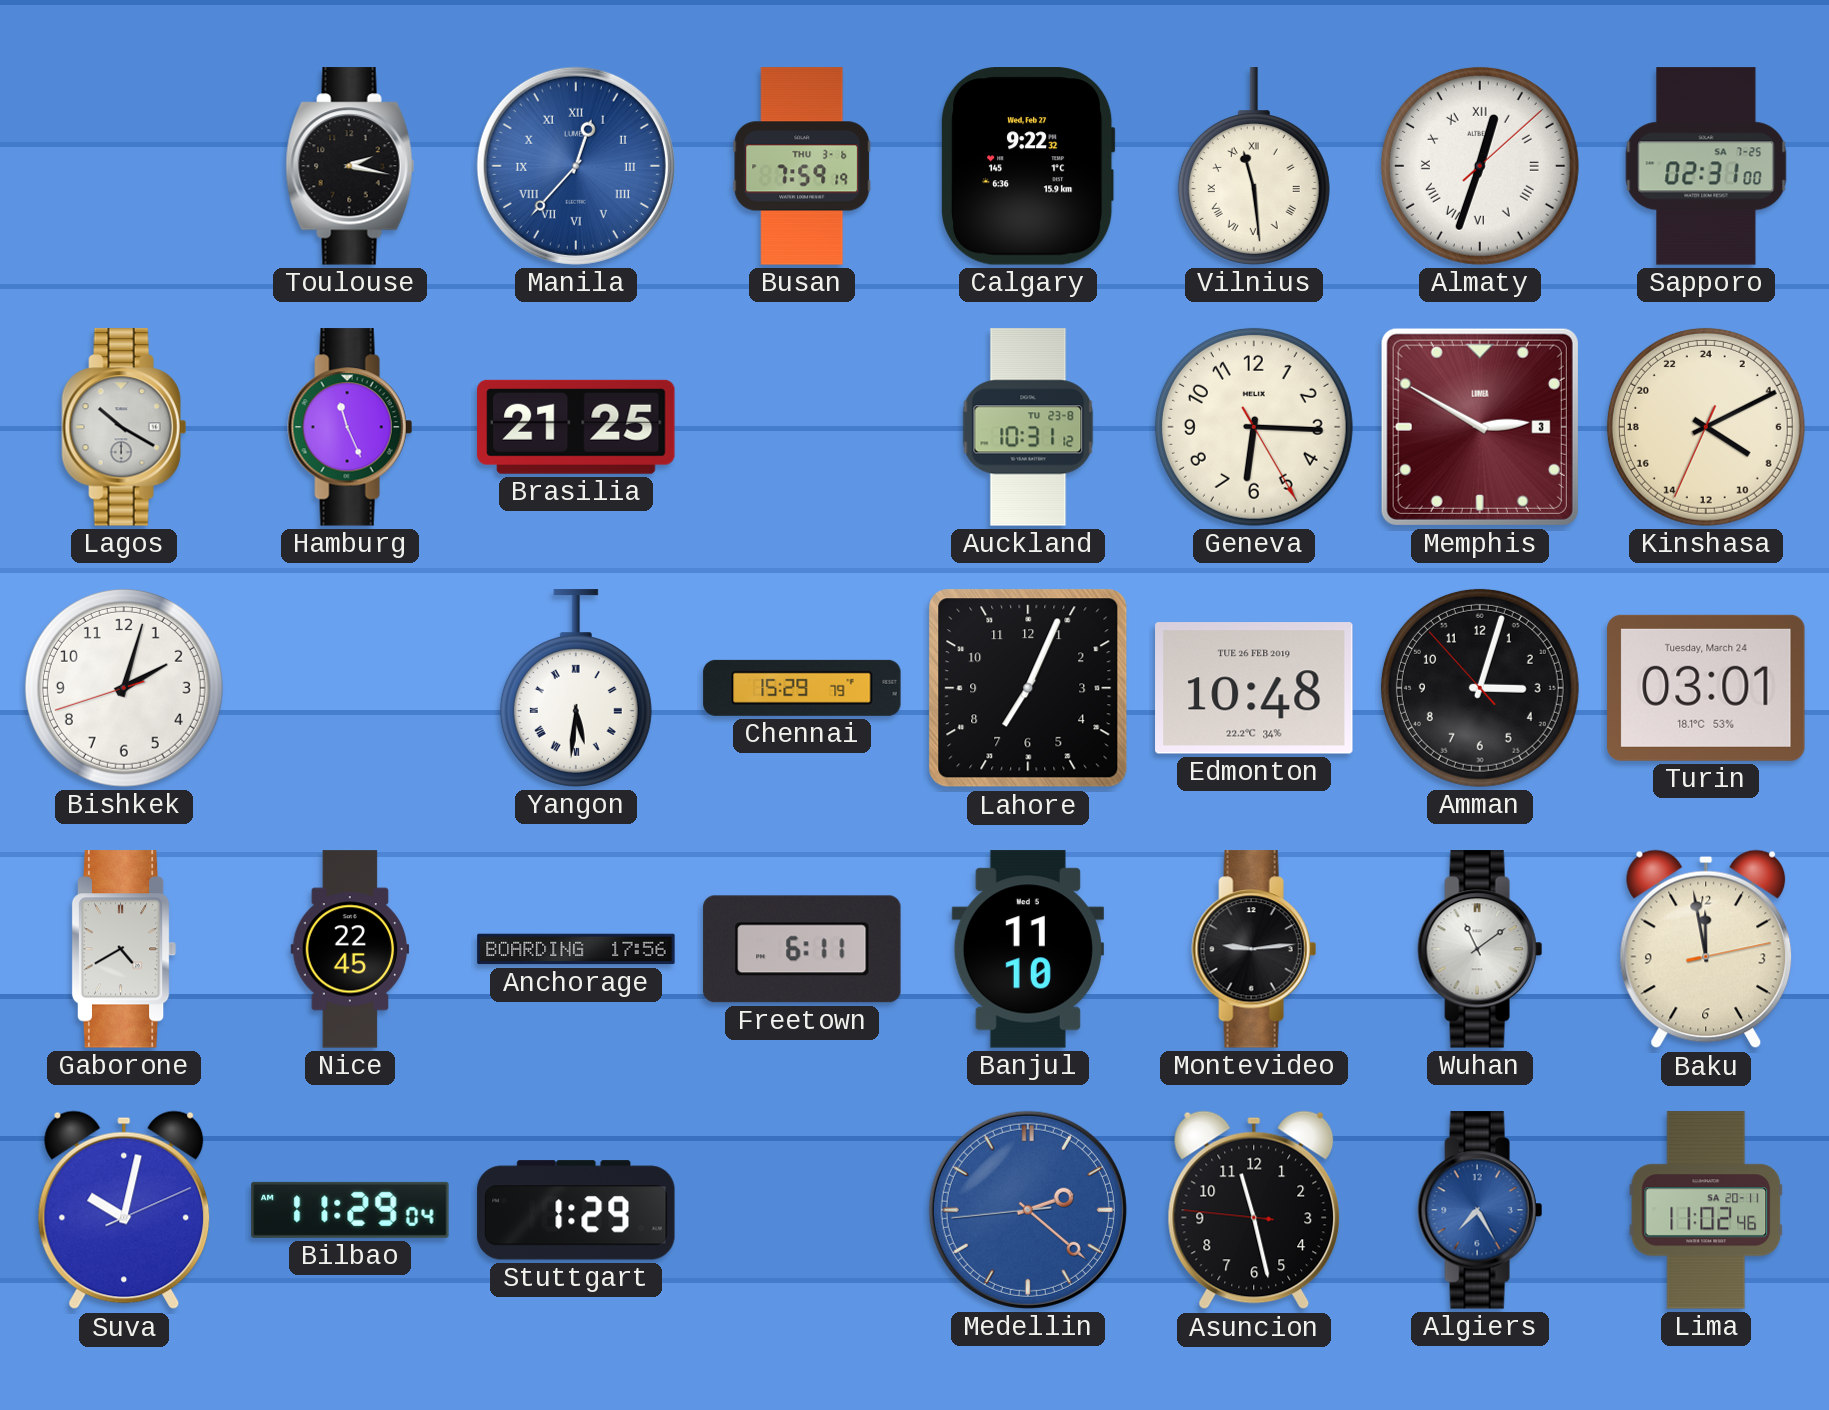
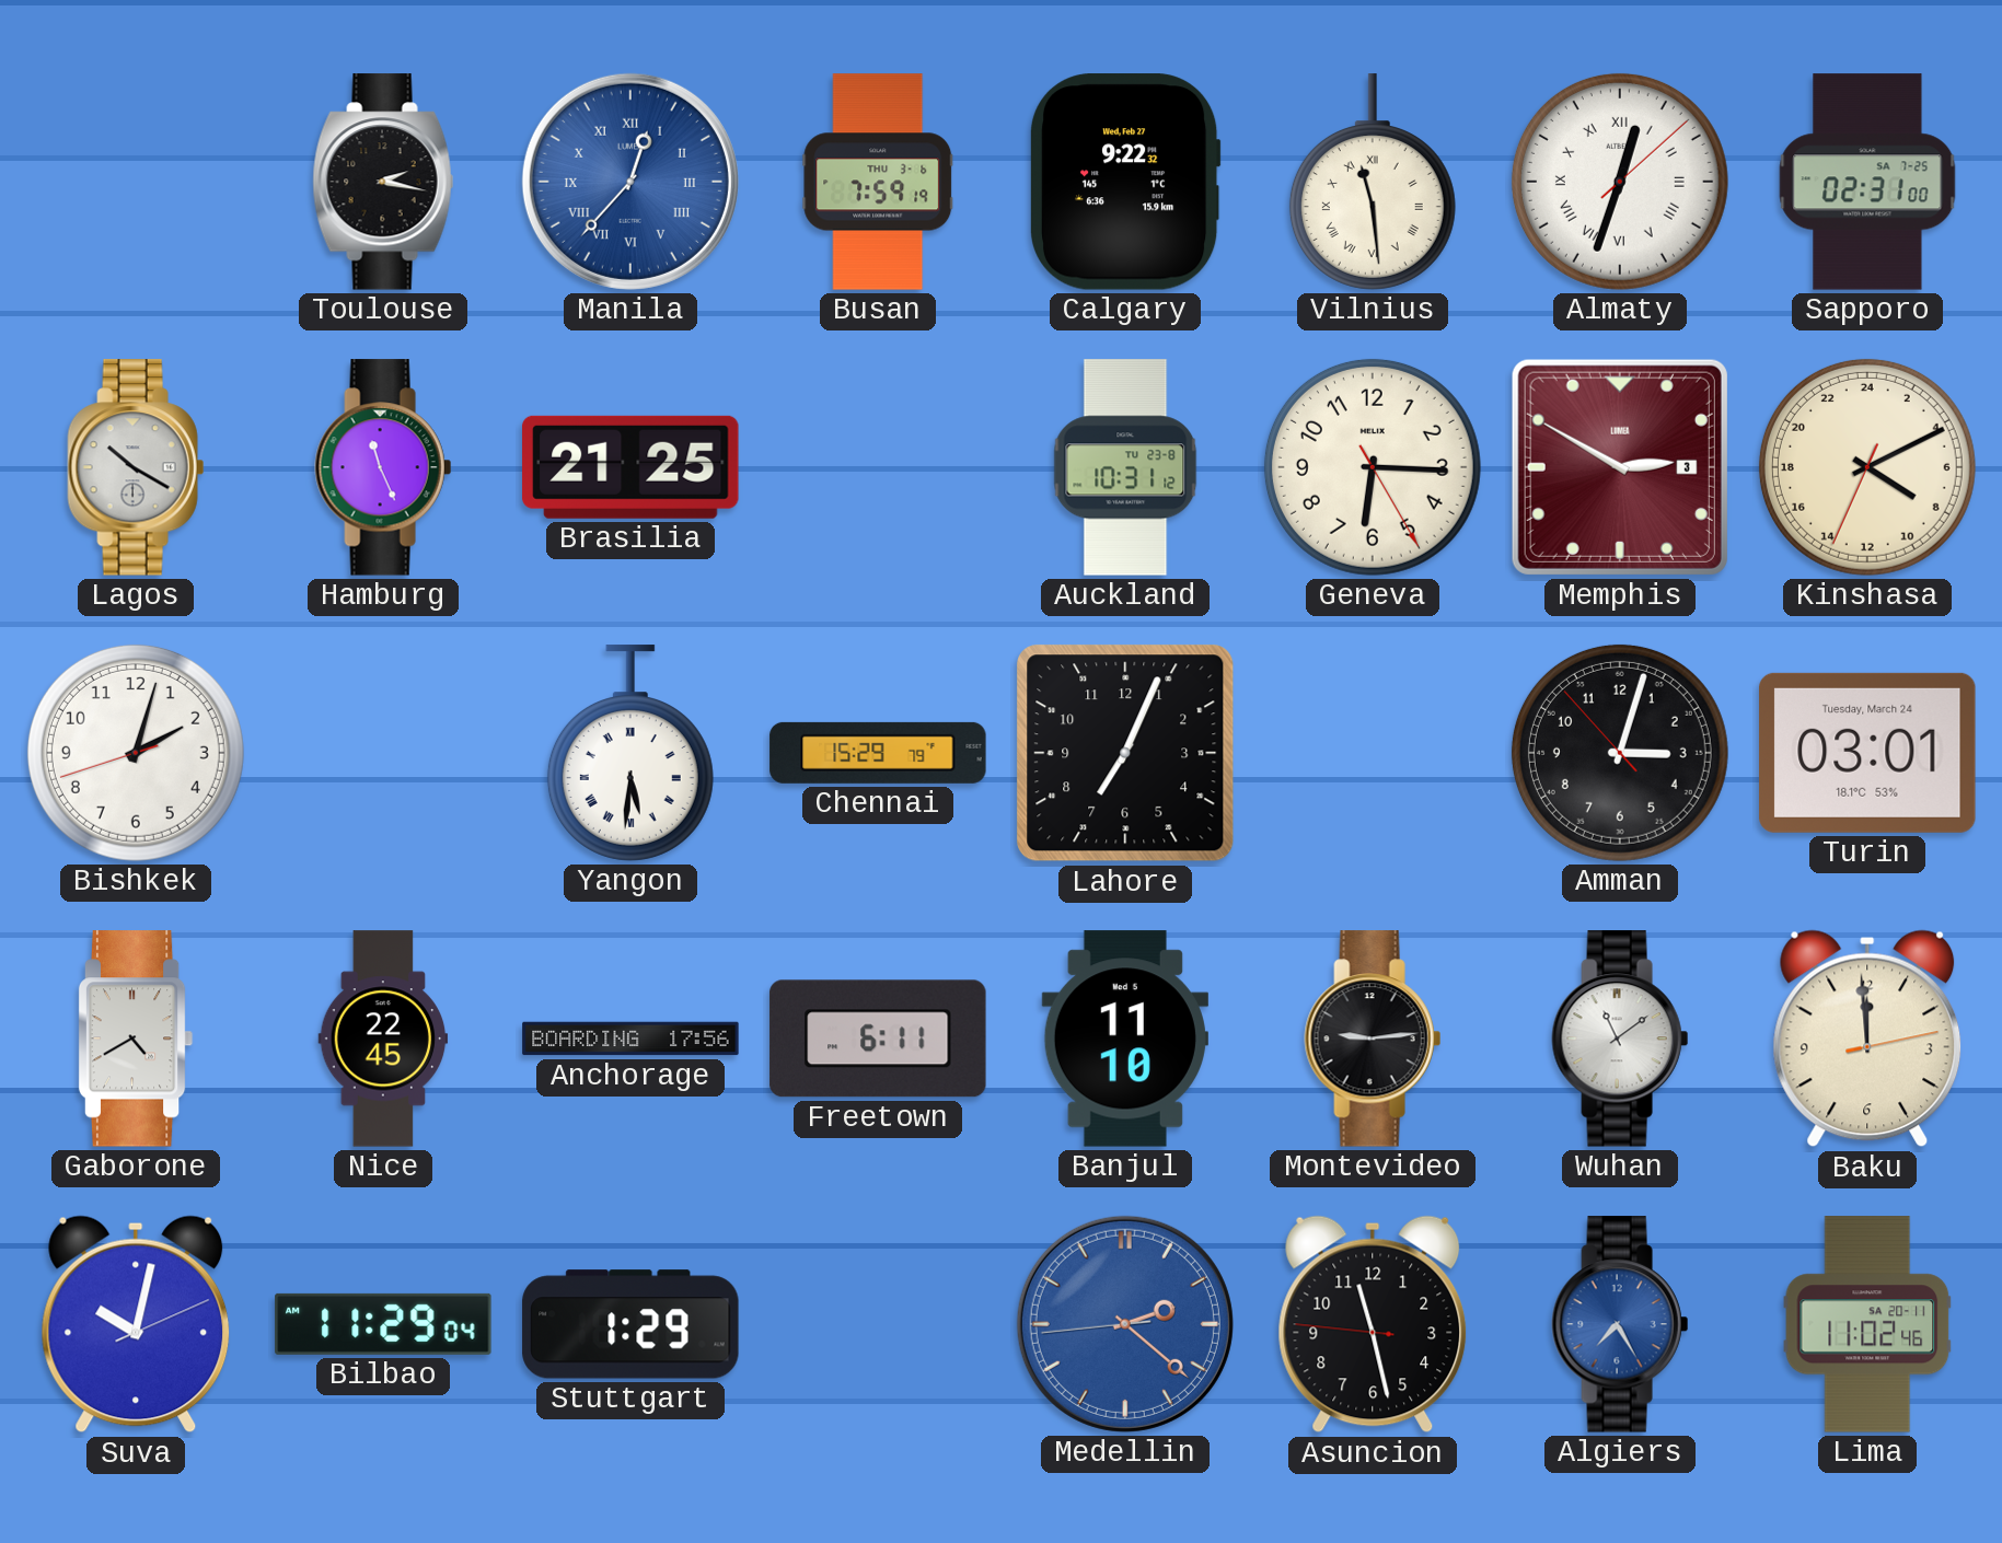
Edmonton: 10:48 -> none (1254, 688)
Baku: 11:58 -> 11:59 (1867, 1039)
